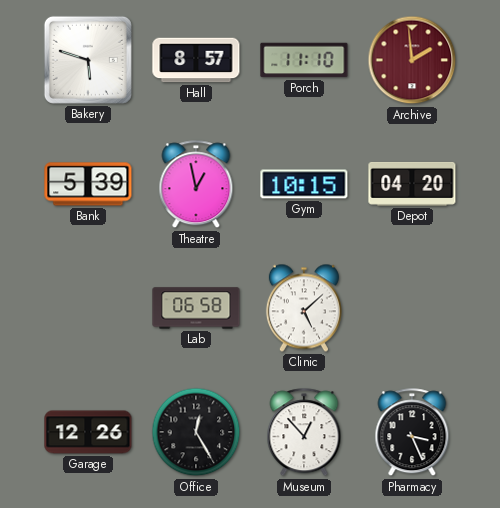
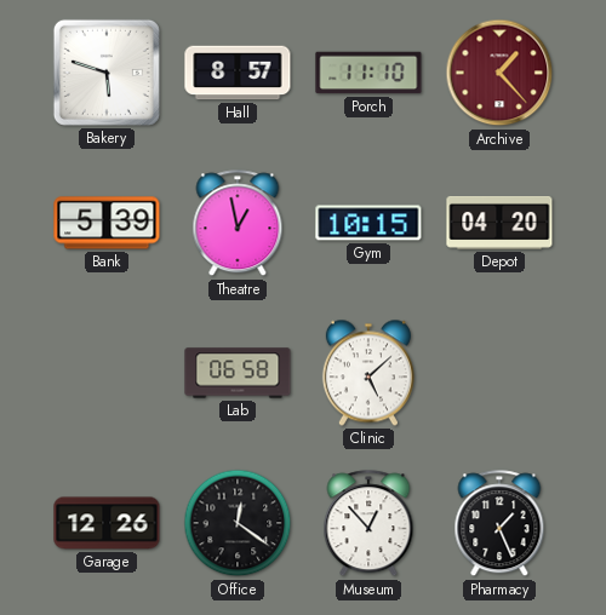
Archive: 1:59 -> 1:23 (499, 73)
Office: 12:25 -> 12:21 (238, 523)
Pharmacy: 3:26 -> 1:26 (499, 524)
